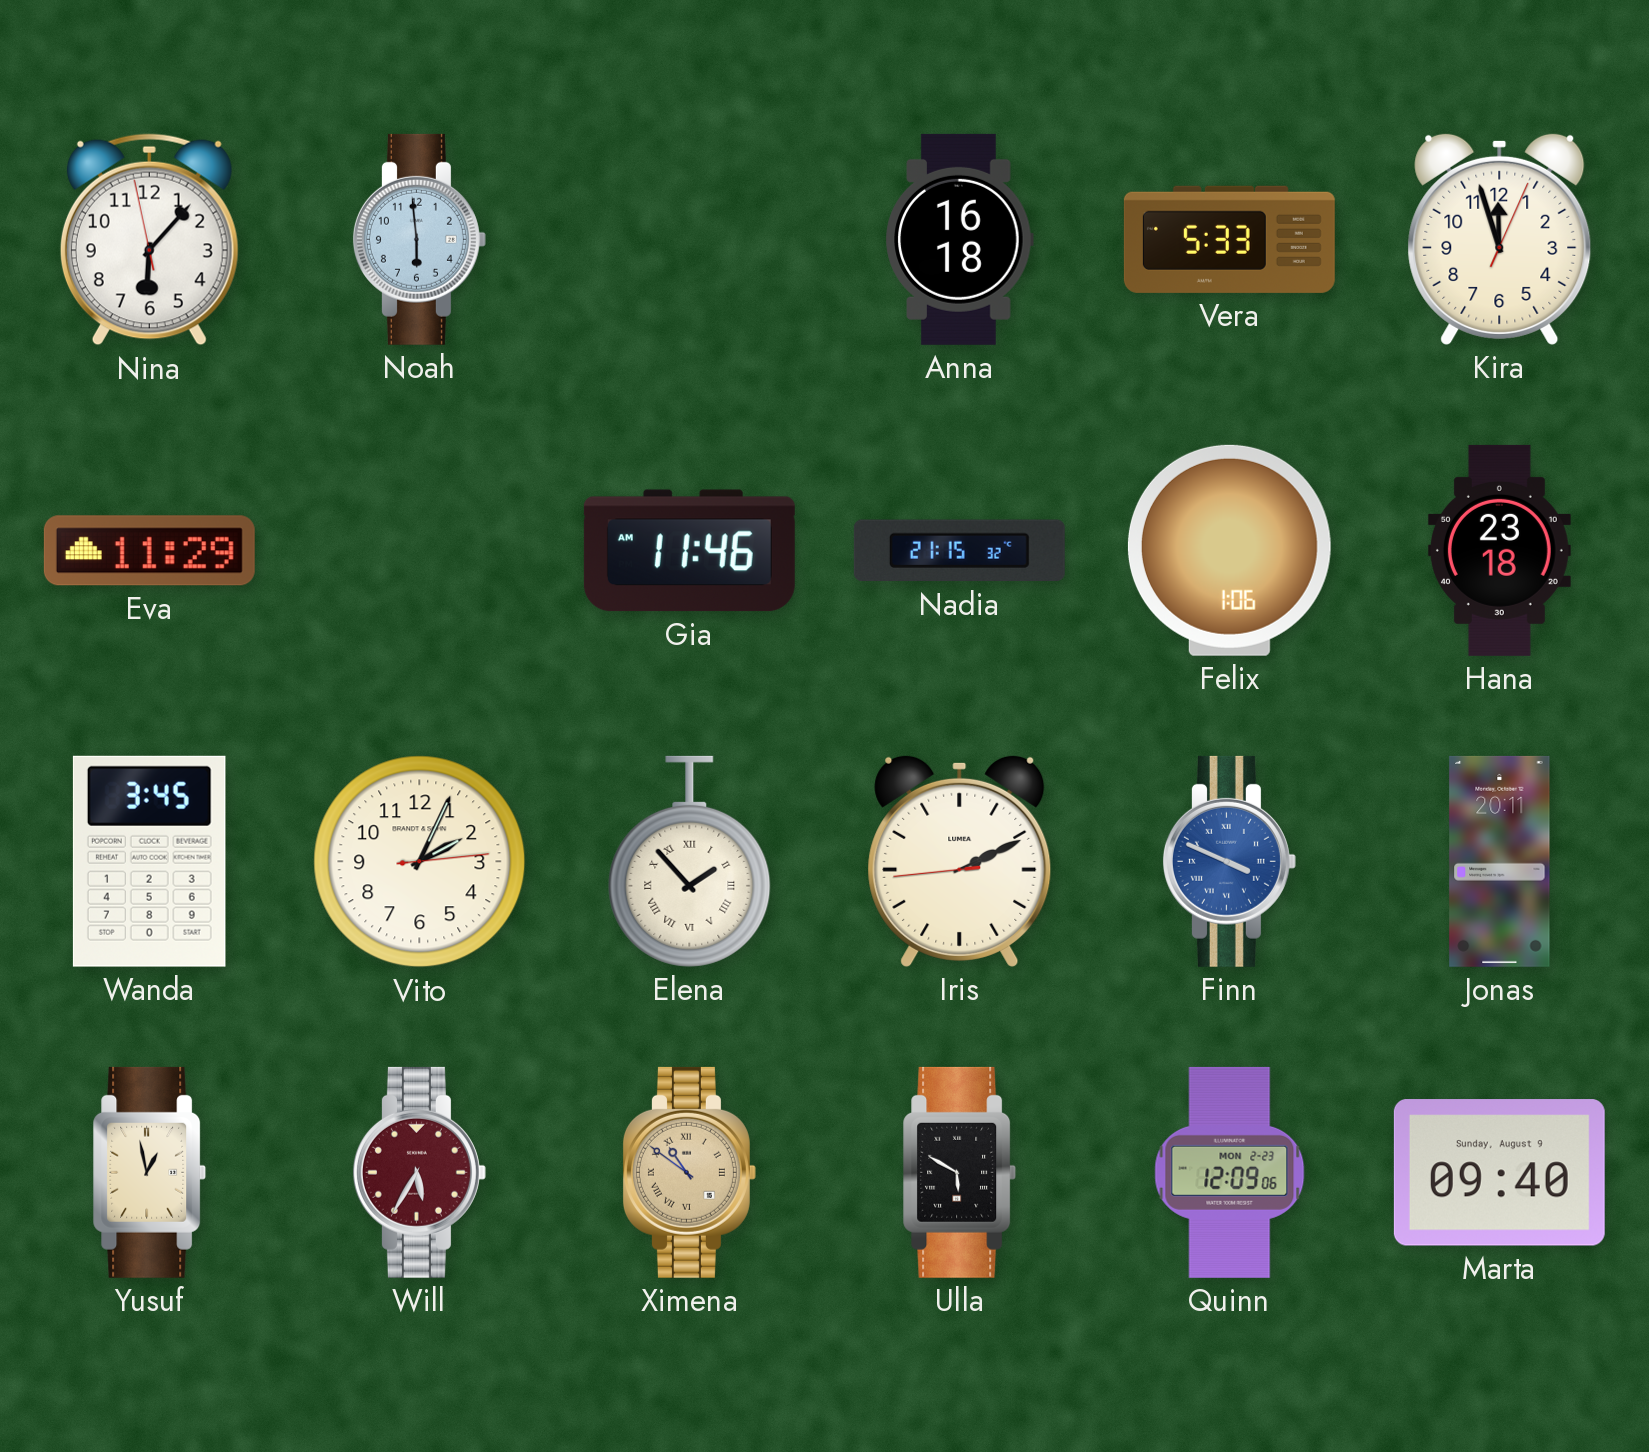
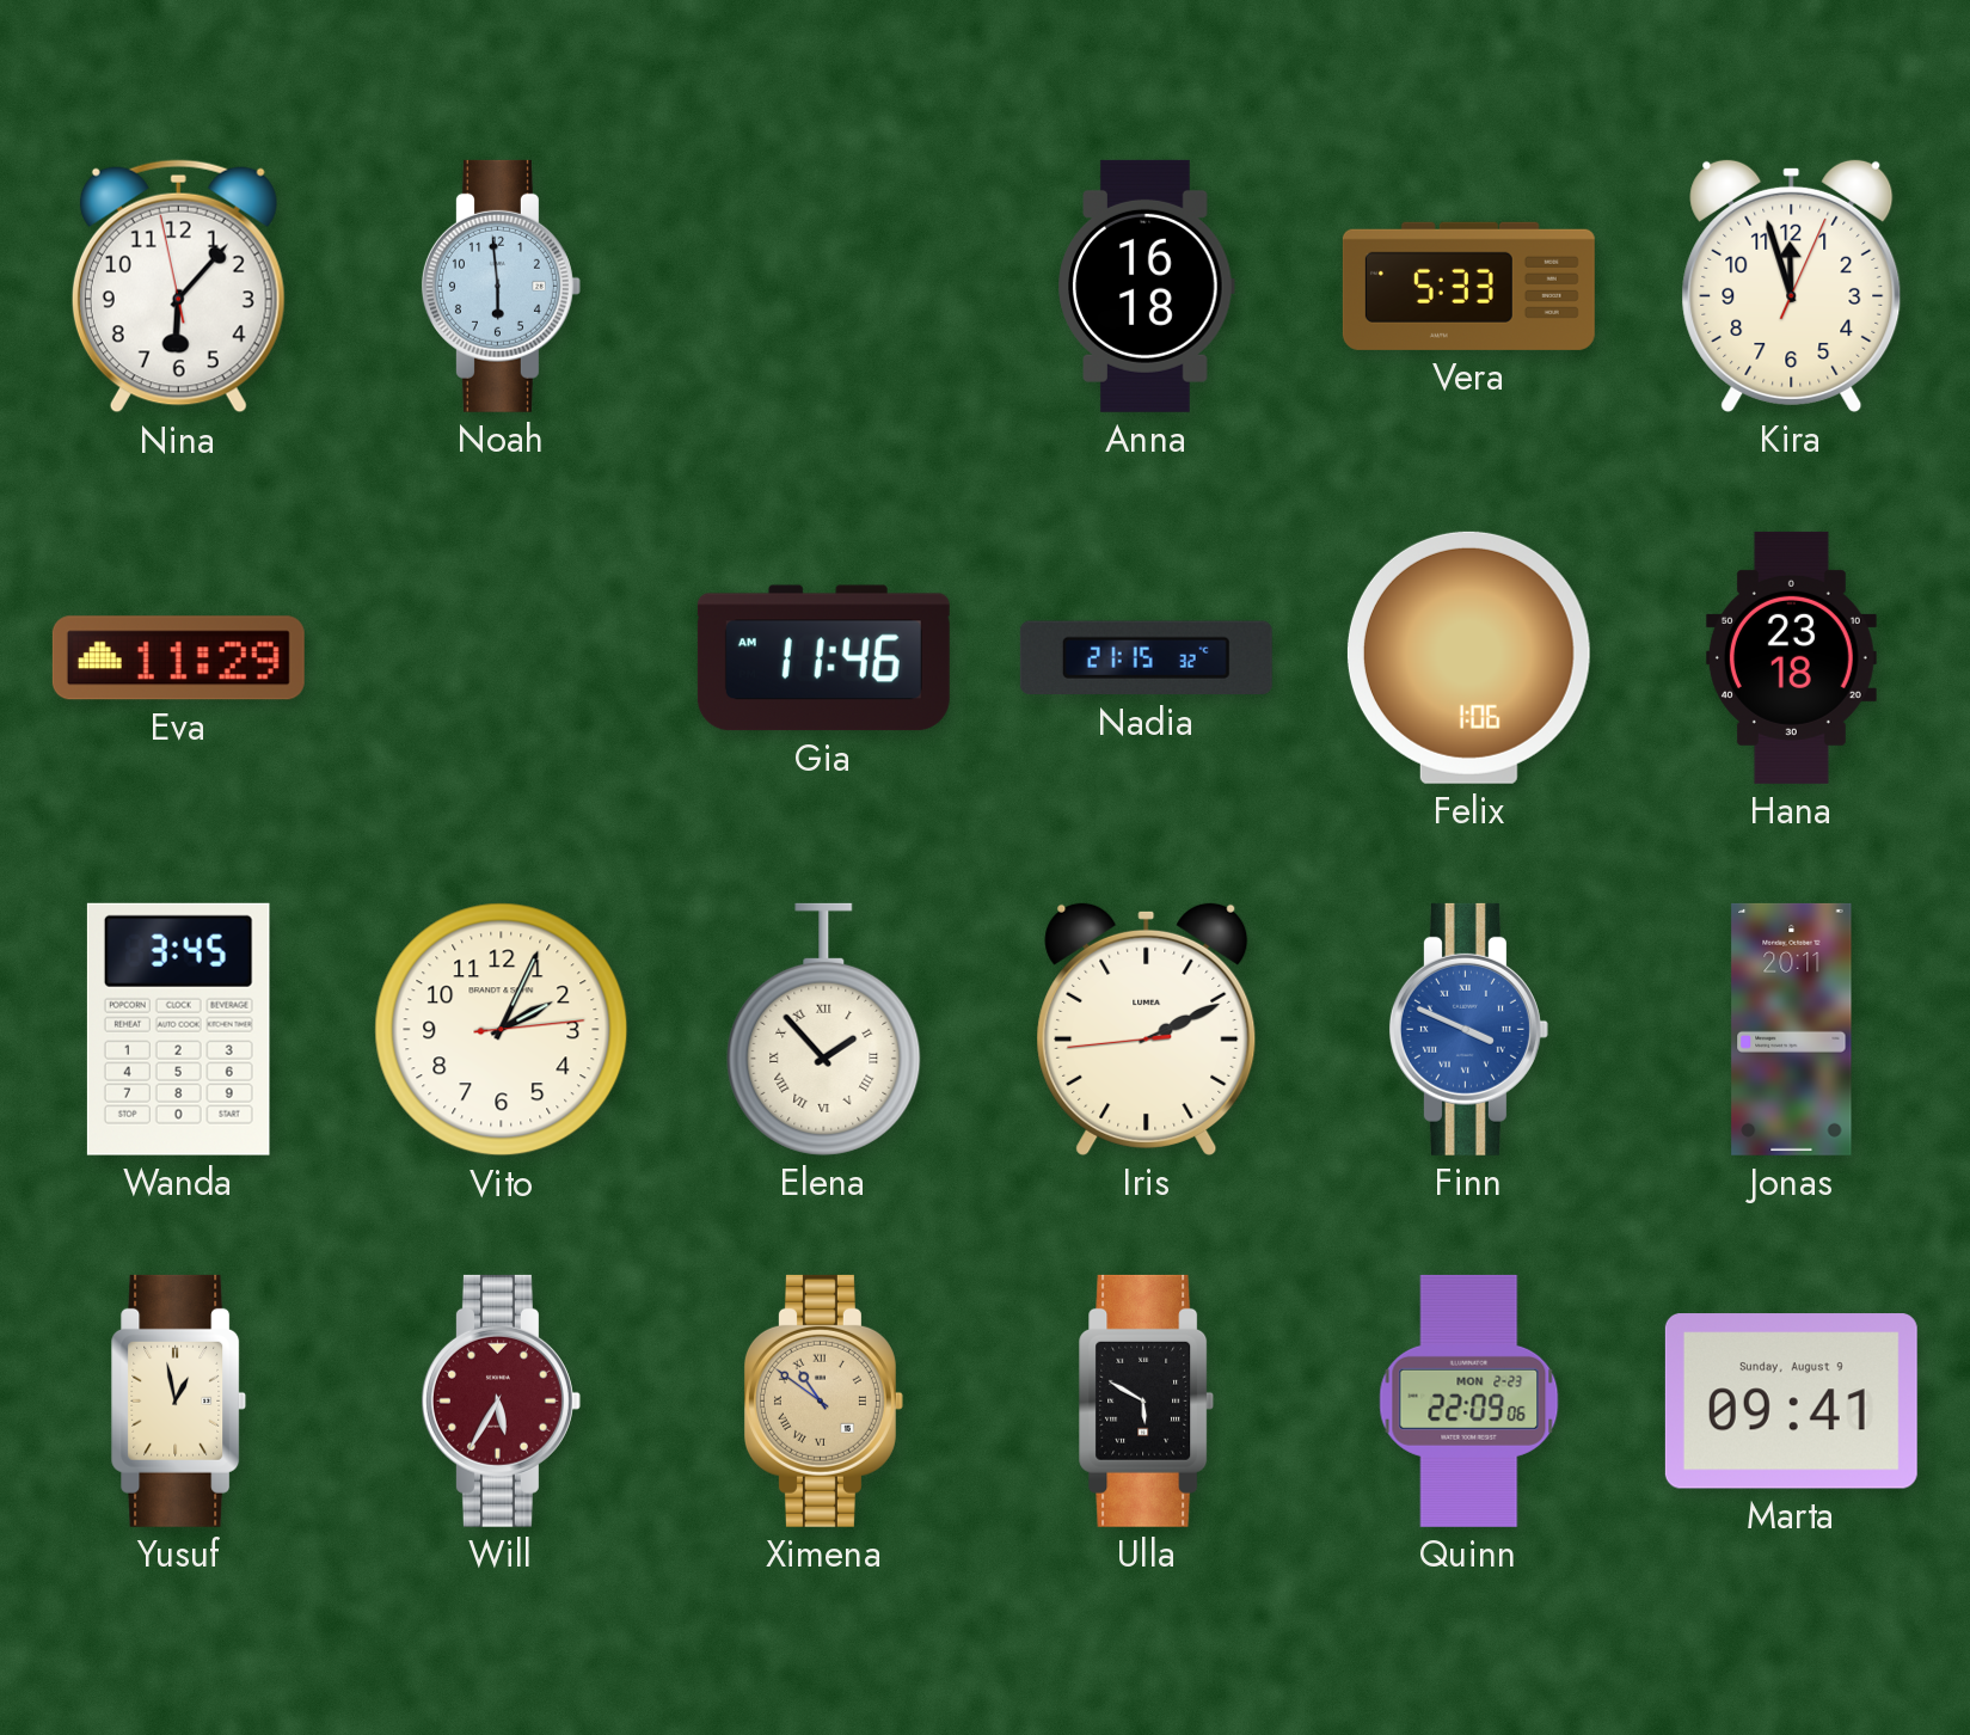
Quinn: 12:09 -> 22:09 (1469, 1400)
Marta: 09:40 -> 09:41 (1791, 1402)
